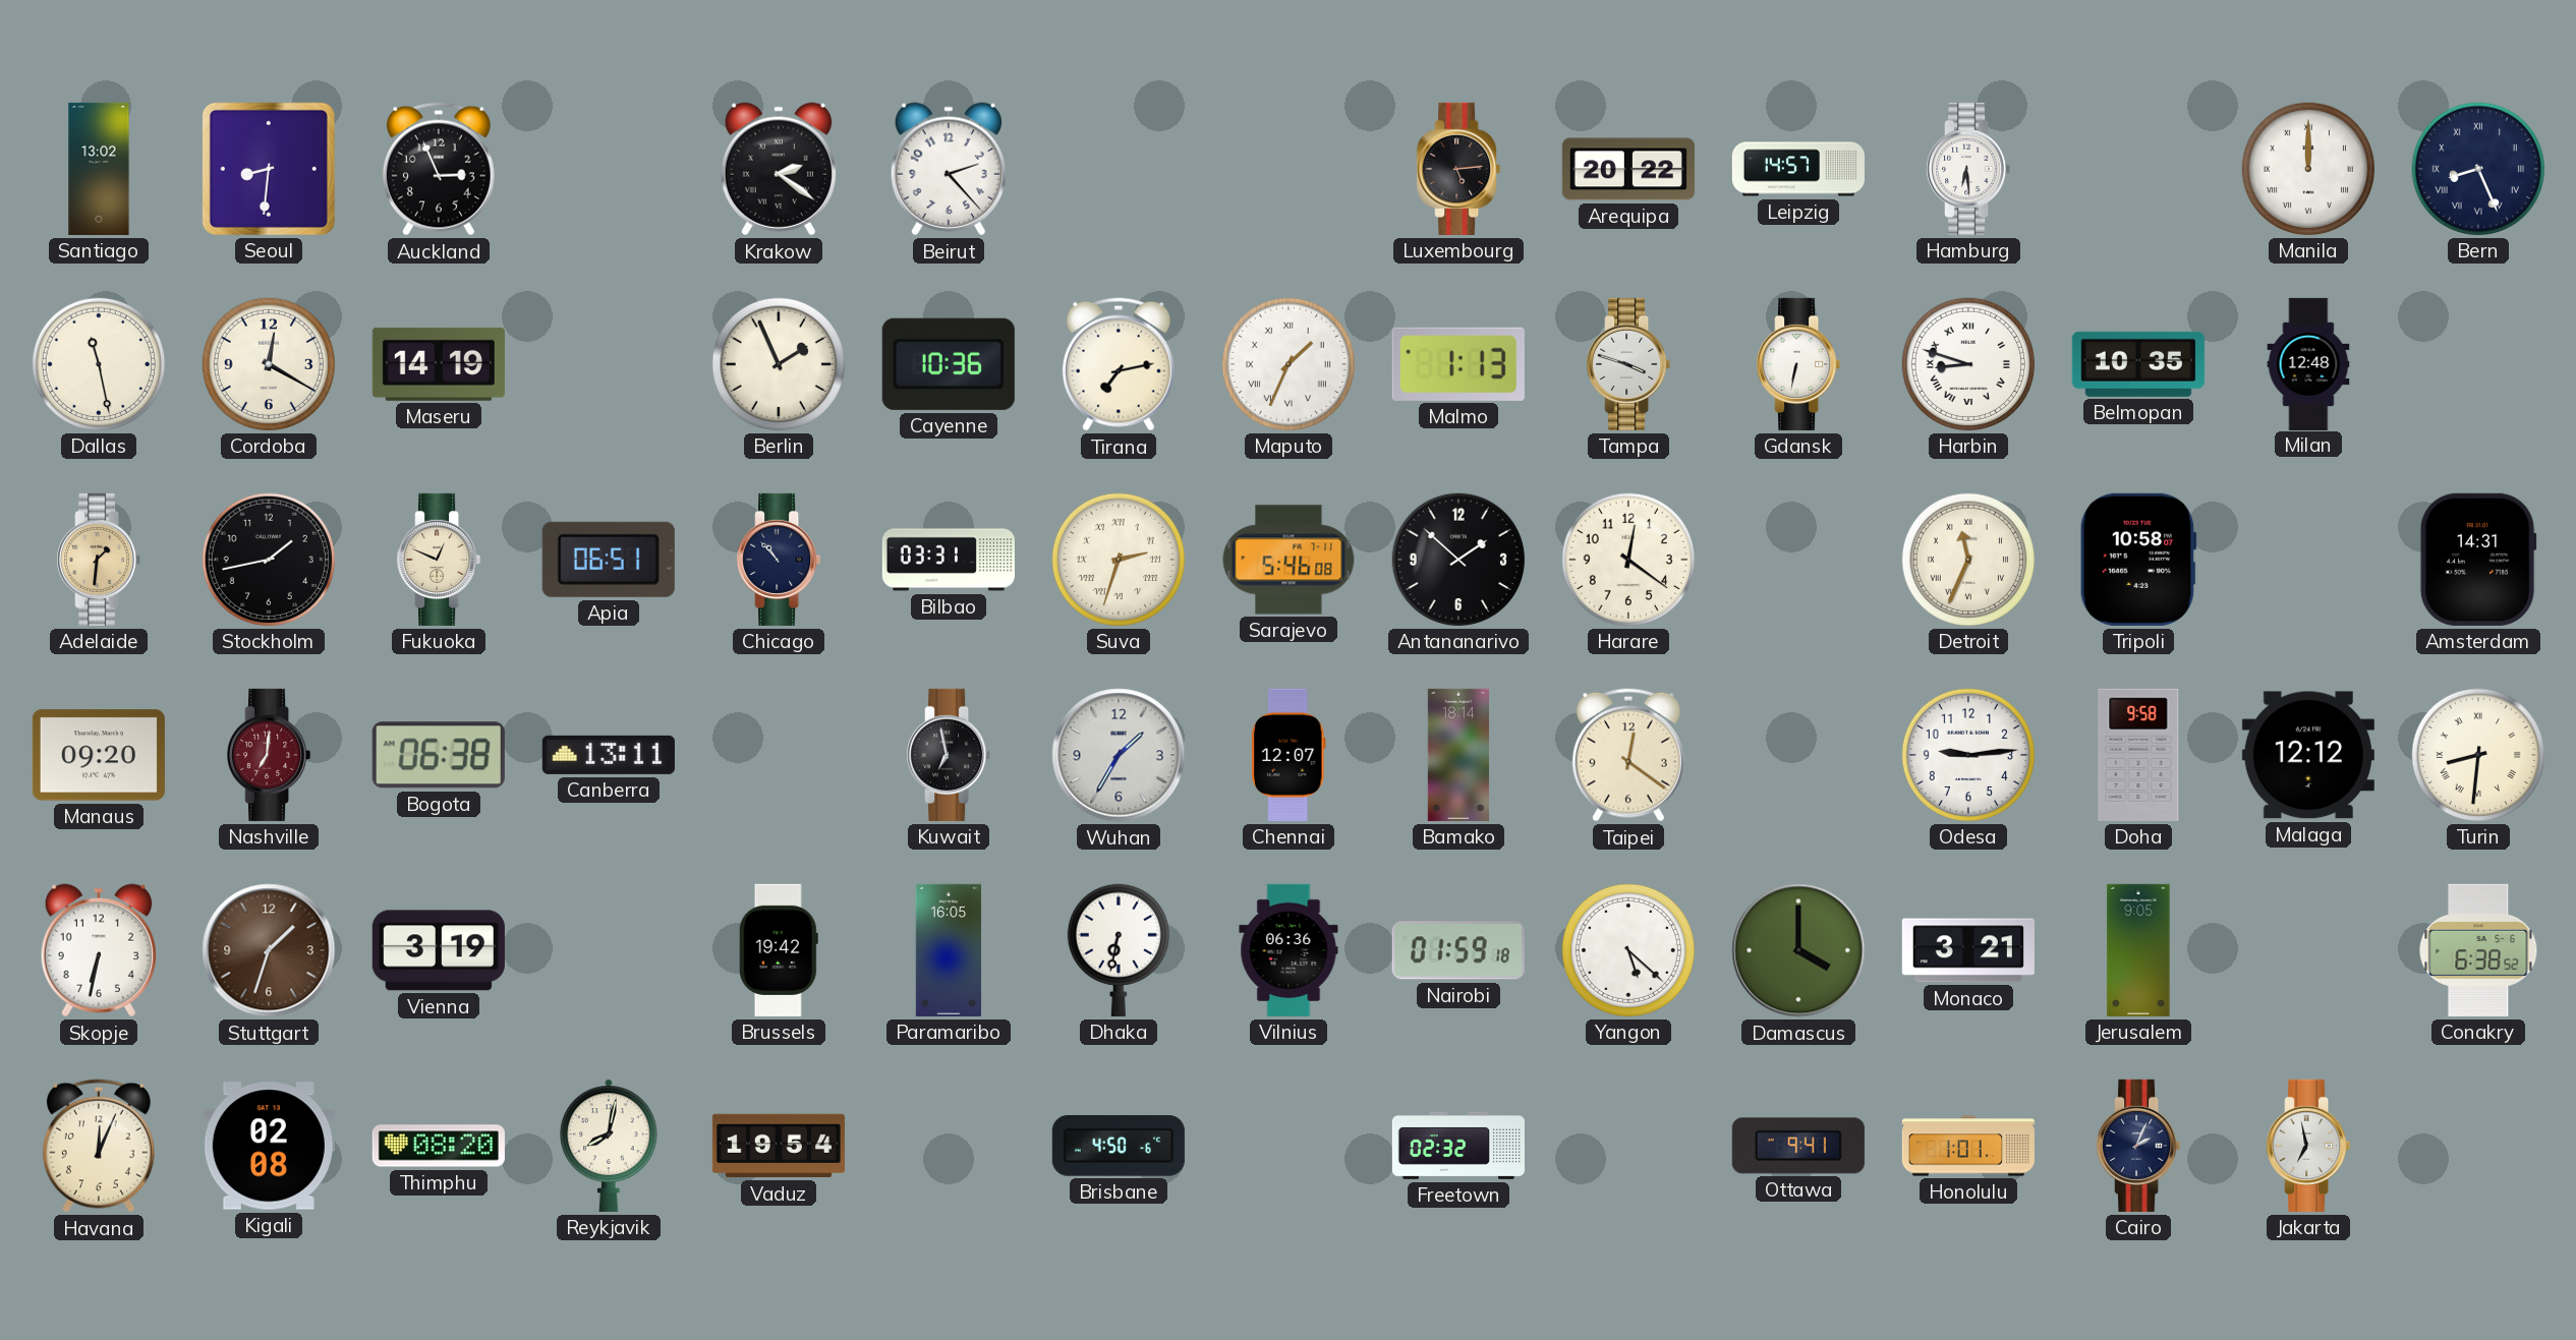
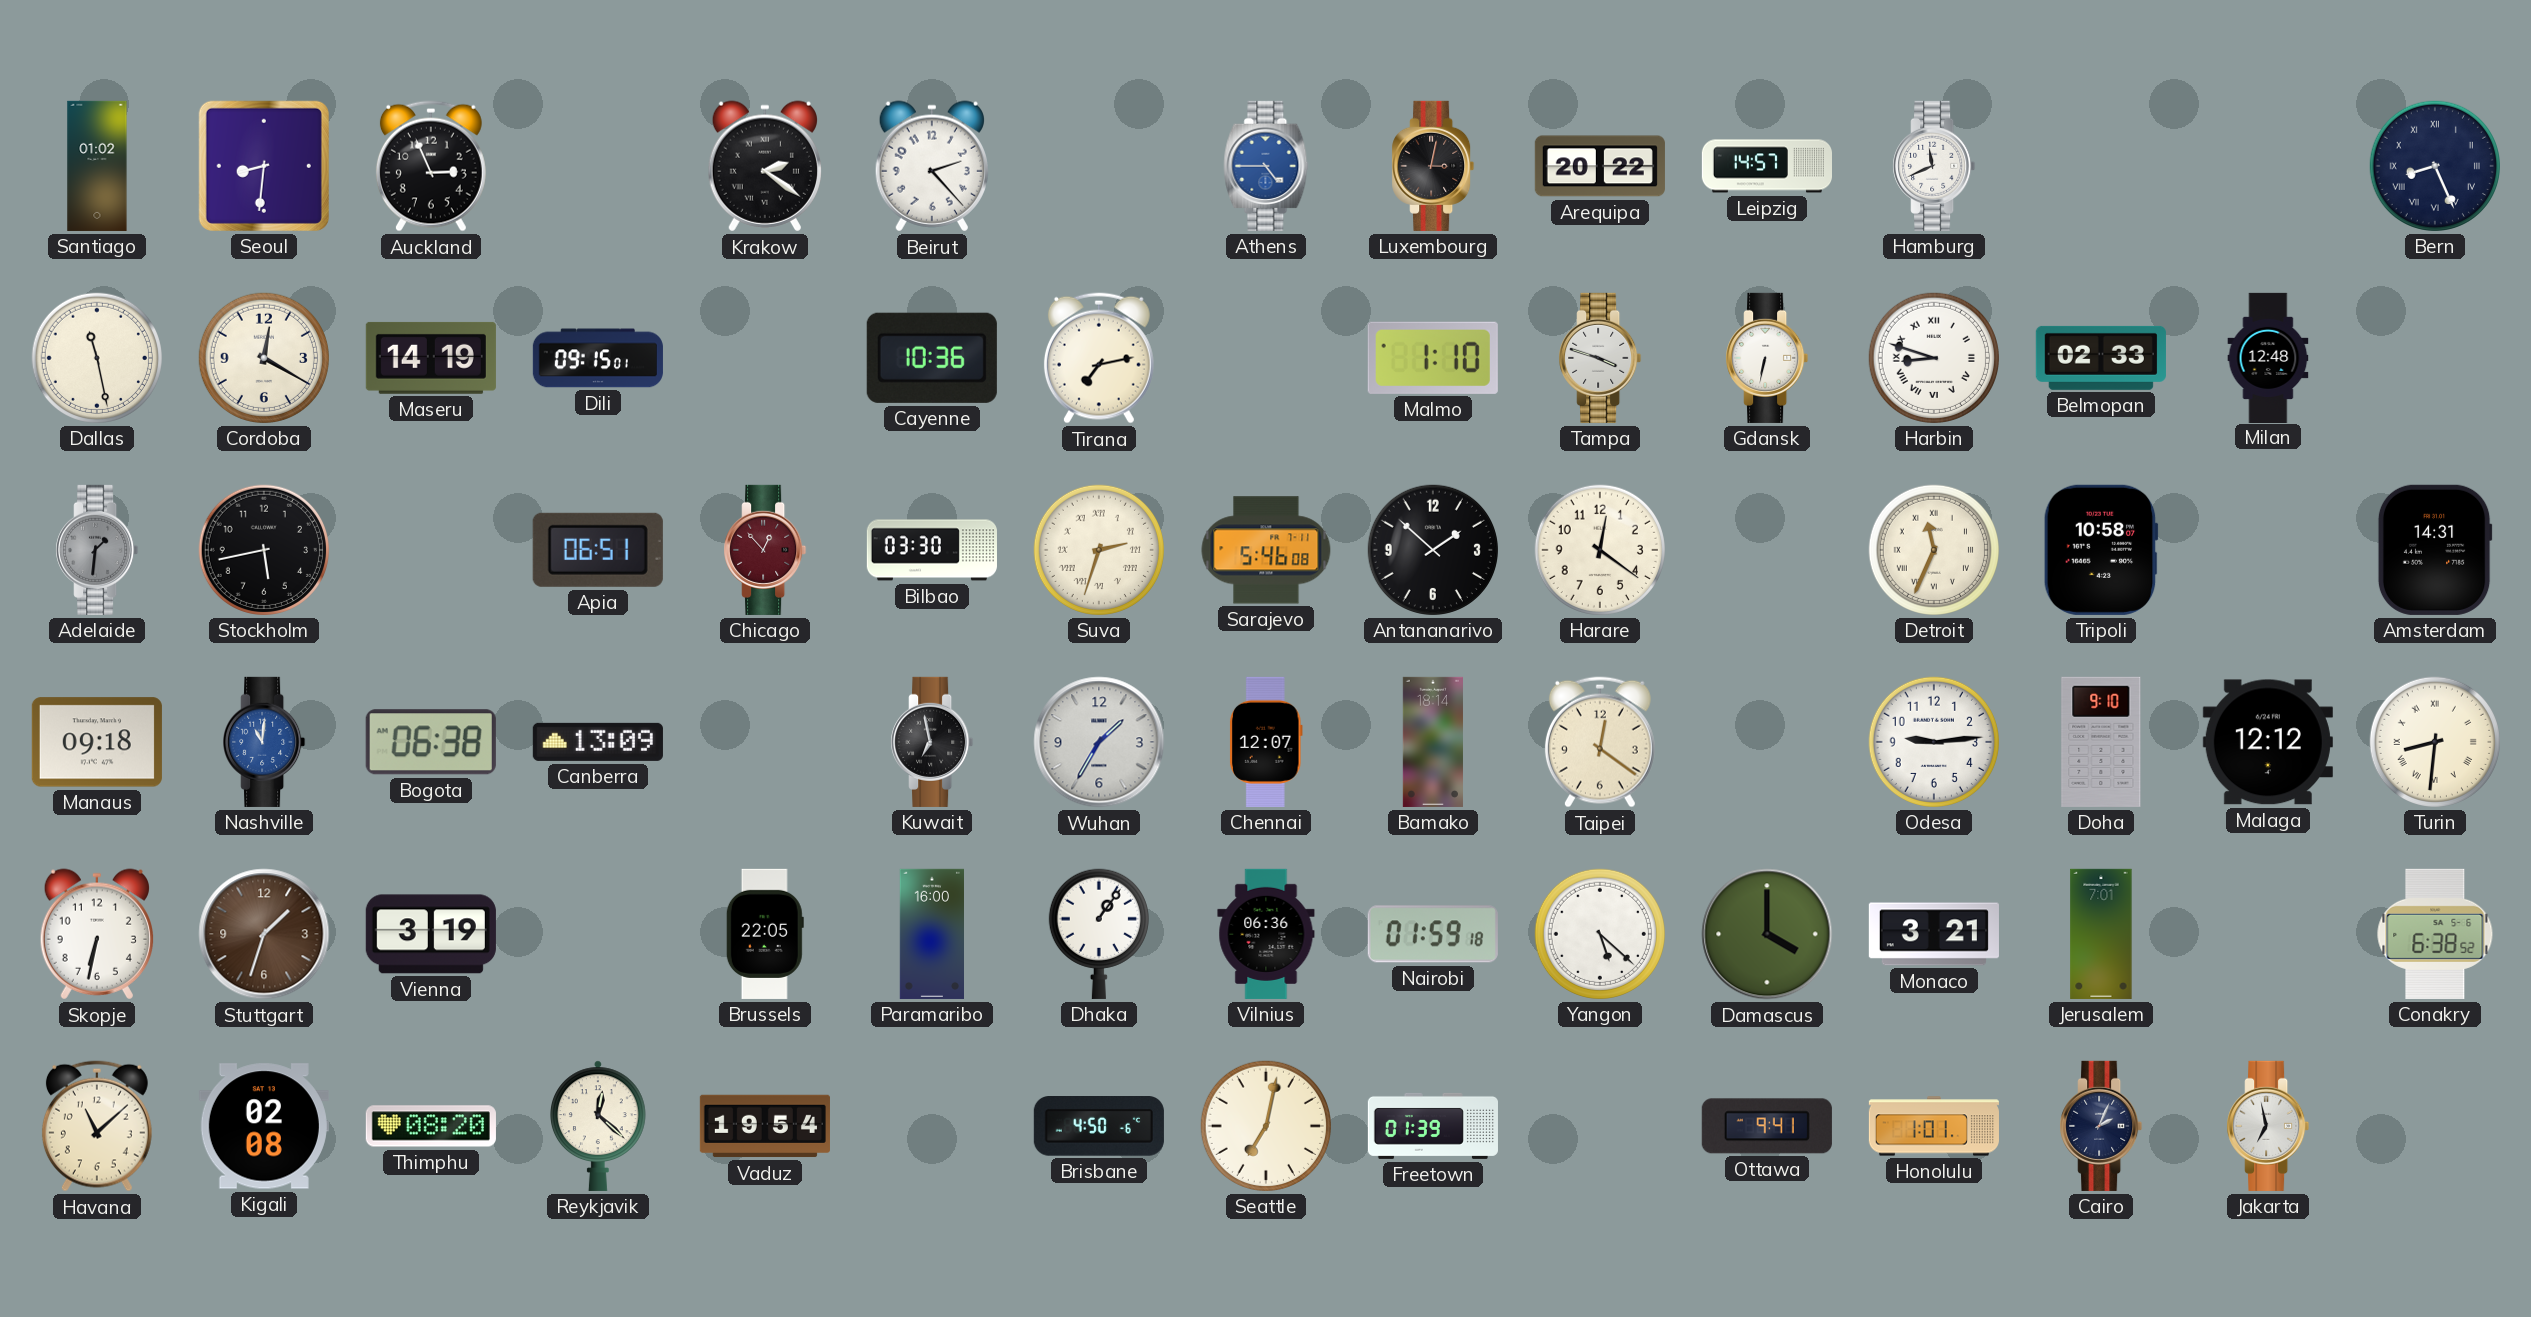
Santiago: 13:02 -> 01:02 (97, 166)
Athens: none -> 4:45 (1266, 166)
Luxembourg: 5:14 -> 3:02 (1433, 166)
Hamburg: 6:29 -> 11:41 (1934, 166)
Manila: 12:00 -> none (2308, 169)
Dili: none -> 09:15 (598, 358)
Berlin: 1:56 -> none (779, 364)
Maputo: 1:34 -> none (1289, 364)
Malmo: 1:13 -> 1:10 (1433, 358)
Belmopan: 10:35 -> 02:33 (2101, 358)
Adelaide dial: champagne -> grey (97, 550)
Stockholm: 1:43 -> 5:43 (264, 550)
Fukuoka: 12:49 -> none (439, 560)
Chicago: 10:53 -> 12:53 (765, 550)
Chicago dial: navy -> burgundy (765, 550)
Bilbao: 03:31 -> 03:30 (932, 550)
Manaus: 09:20 -> 09:18 (97, 742)
Nashville: 7:01 -> 11:01 (264, 742)
Nashville dial: burgundy -> blue (264, 742)
Canberra: 13:11 -> 13:09 (598, 742)
Doha: 9:58 -> 9:10 (2101, 742)
Brussels: 19:42 -> 22:05 (765, 934)
Paramaribo: 16:05 -> 16:00 (931, 934)
Dhaka: 6:32 -> 1:06 (1099, 934)
Jerusalem: 9:05 -> 7:01 (2101, 934)
Havana: 12:04 -> 11:08 (97, 1126)
Reykjavik: 8:02 -> 12:22 (599, 1126)
Seattle: none -> 7:02 (1266, 1126)
Freetown: 02:32 -> 01:39 (1433, 1126)
